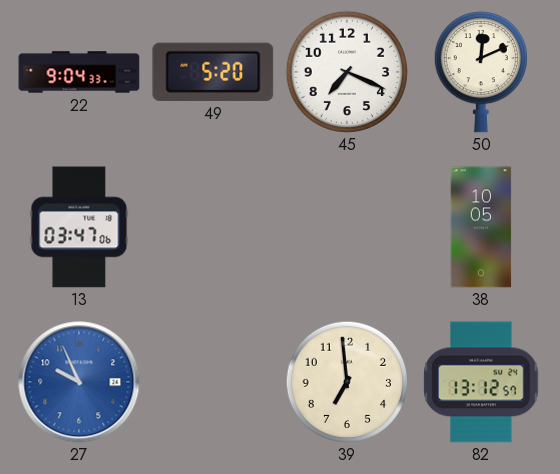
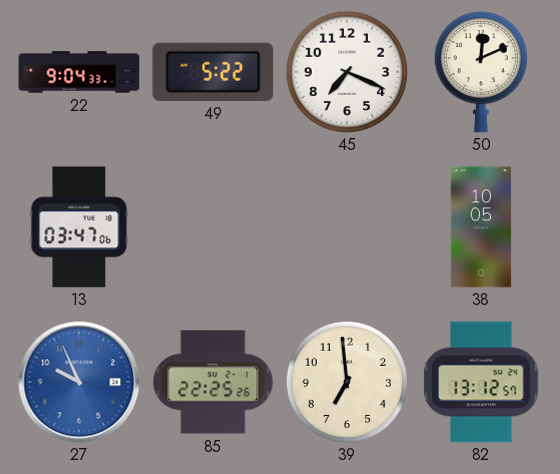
49: 5:20 -> 5:22 (213, 72)
85: none -> 22:25 (213, 382)
